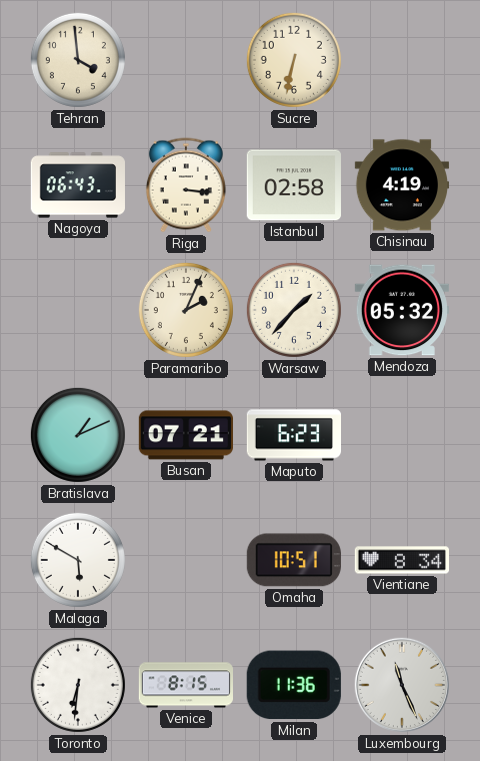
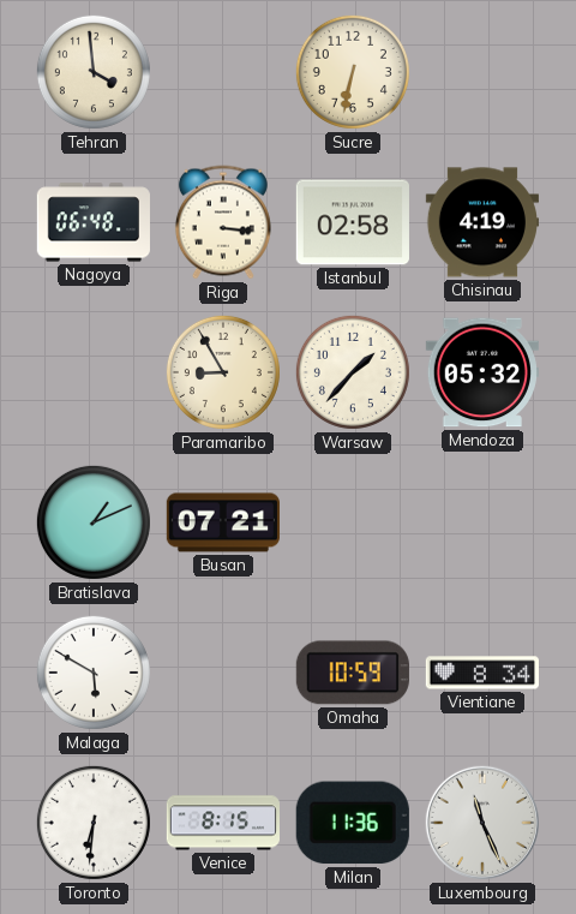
Nagoya: 06:43 -> 06:48 (94, 222)
Paramaribo: 2:04 -> 8:55 (223, 372)
Maputo: 6:23 -> none (293, 435)
Omaha: 10:51 -> 10:59 (353, 673)
